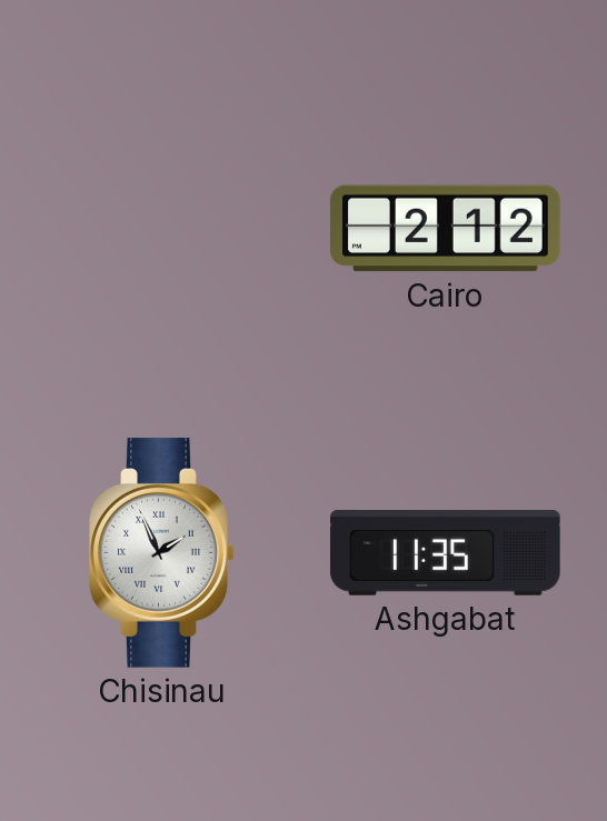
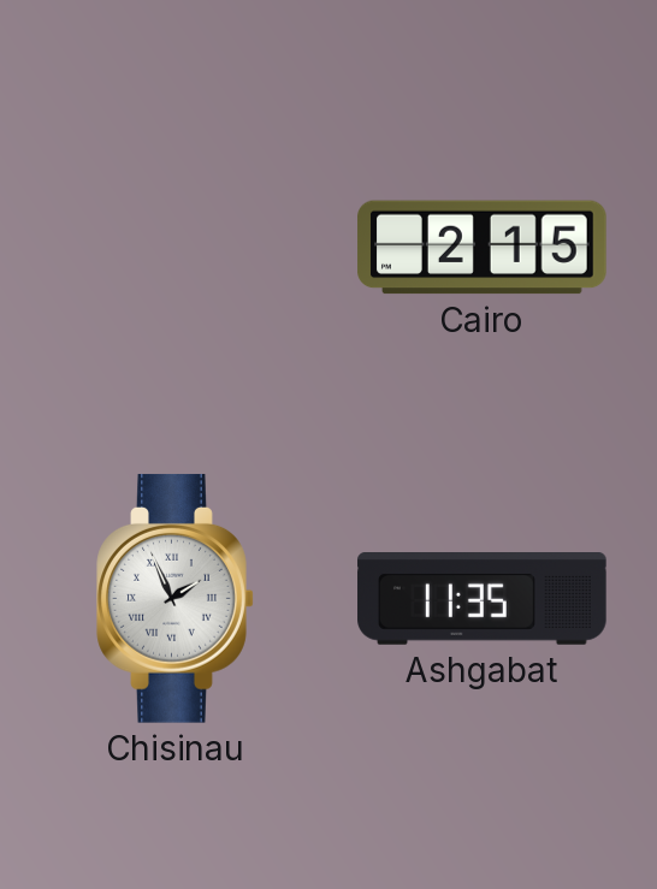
Cairo: 2:12 -> 2:15 (483, 248)
